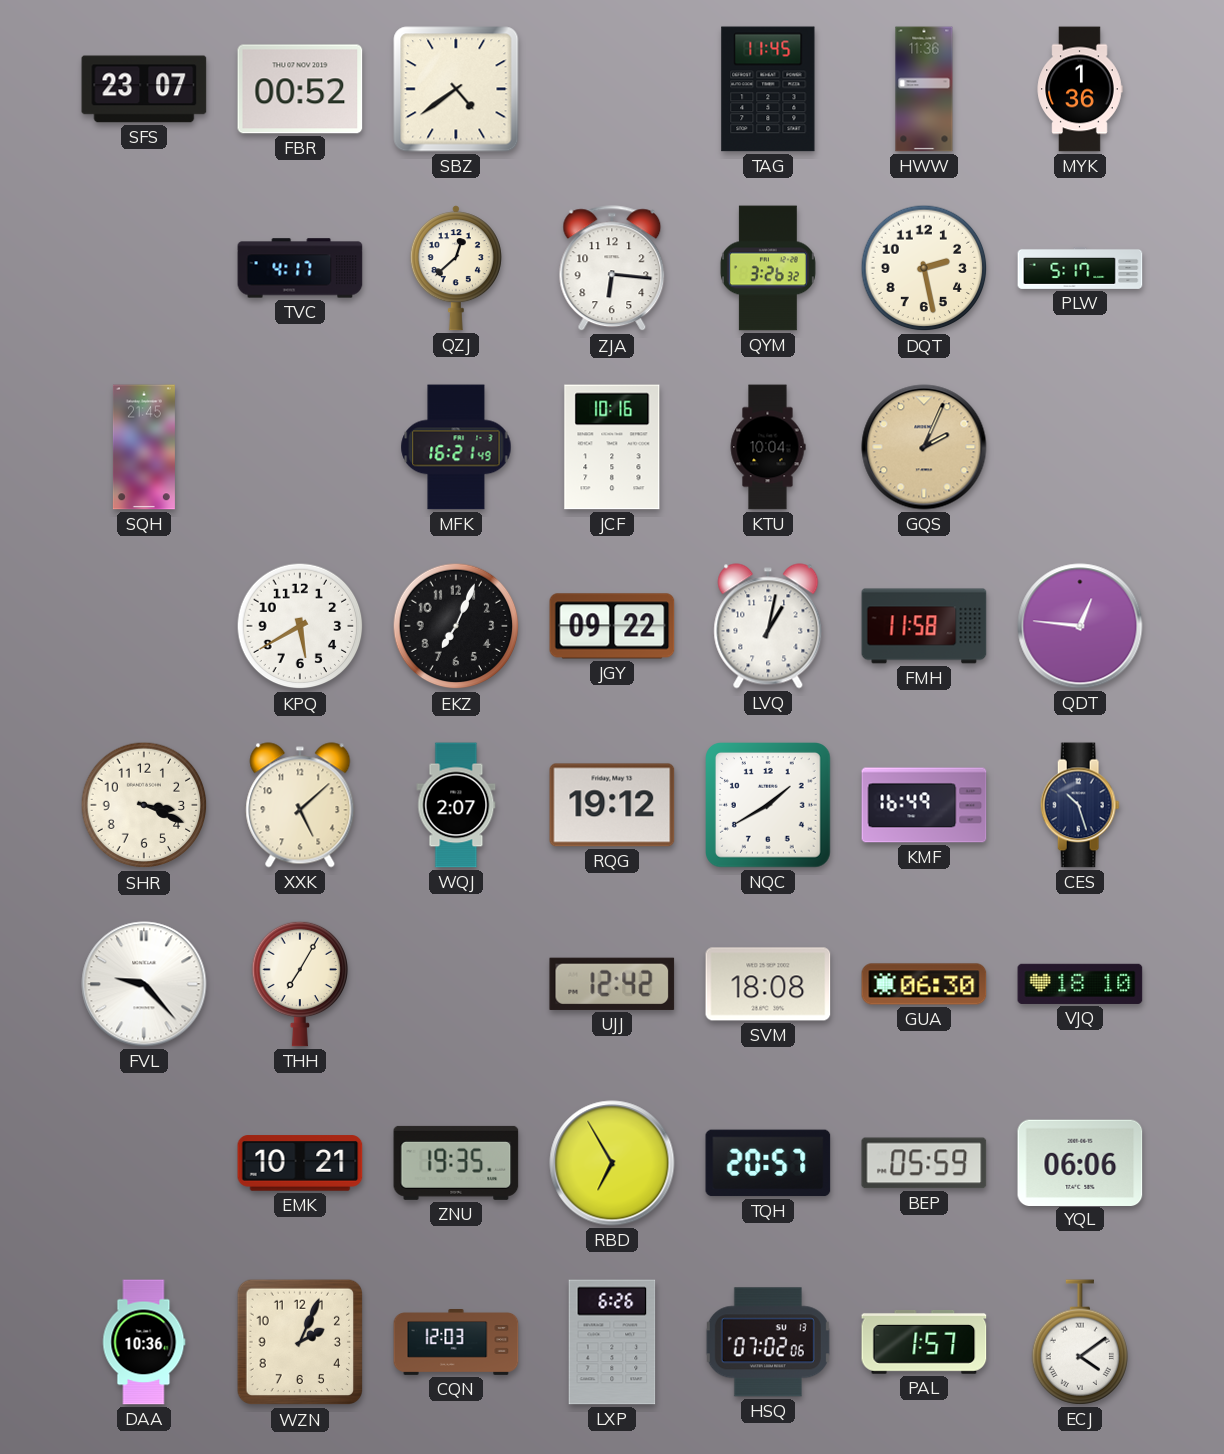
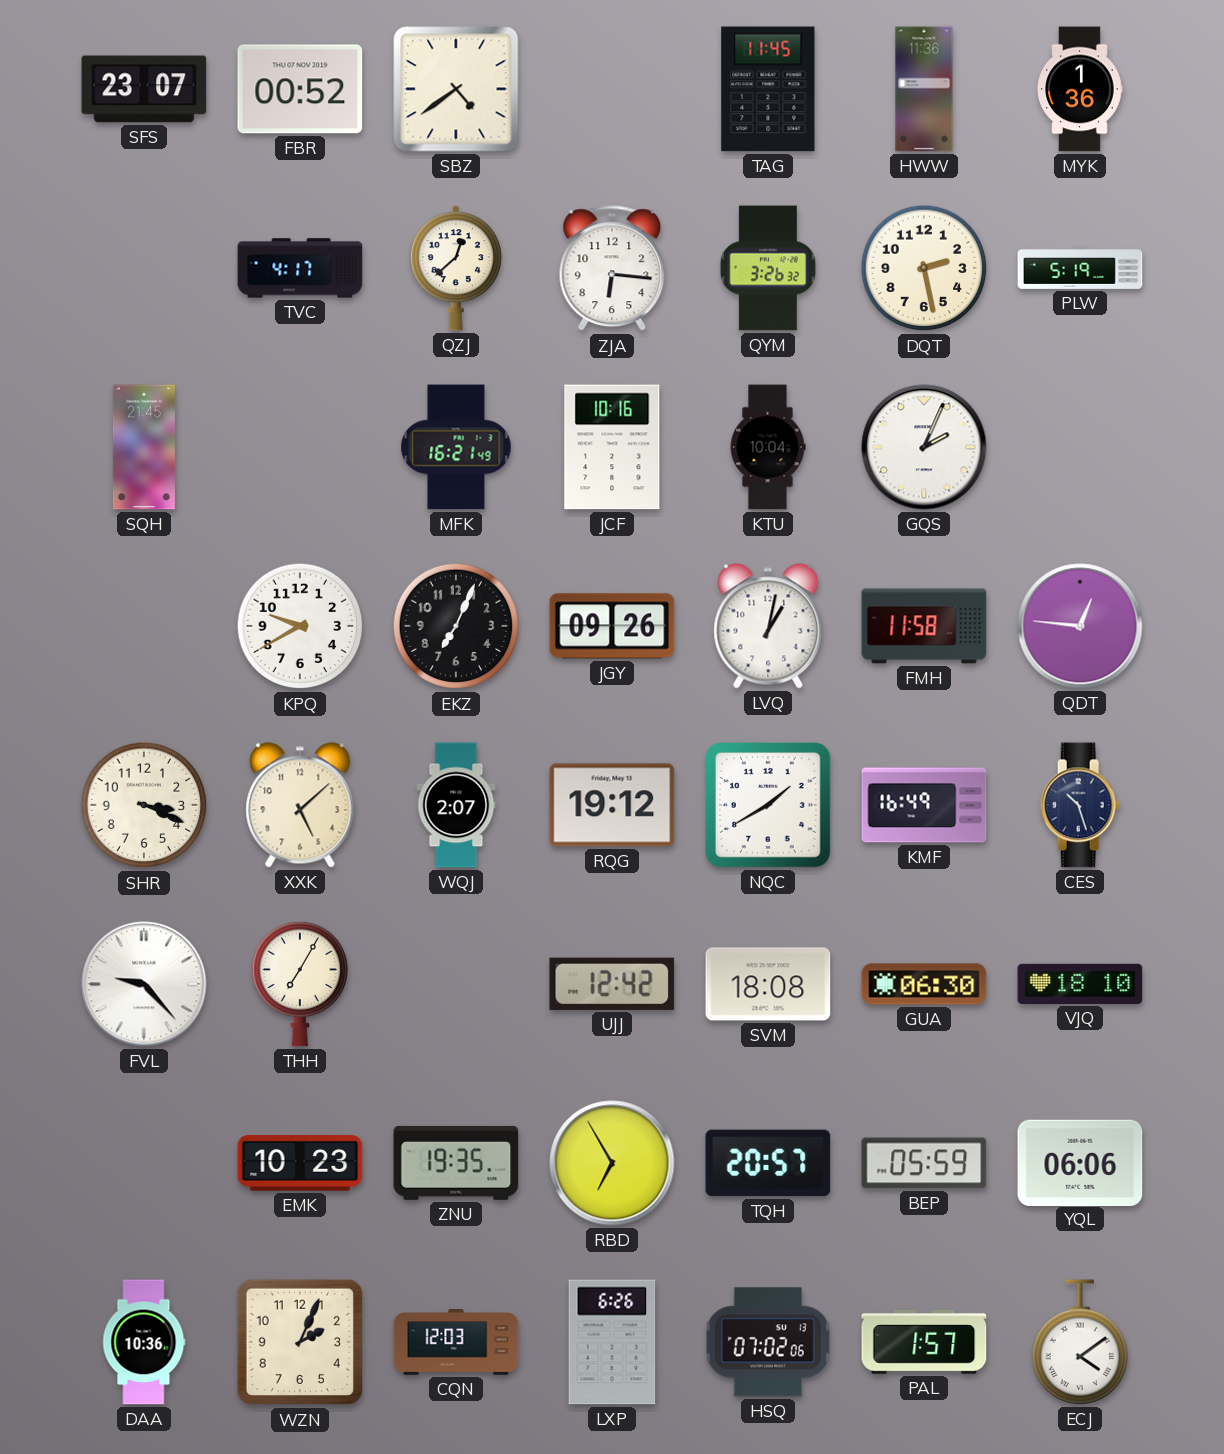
PLW: 5:17 -> 5:19 (1080, 268)
GQS dial: champagne -> white (924, 447)
KPQ: 5:40 -> 9:40 (300, 626)
JGY: 09:22 -> 09:26 (612, 626)
EMK: 10:21 -> 10:23 (300, 1163)
